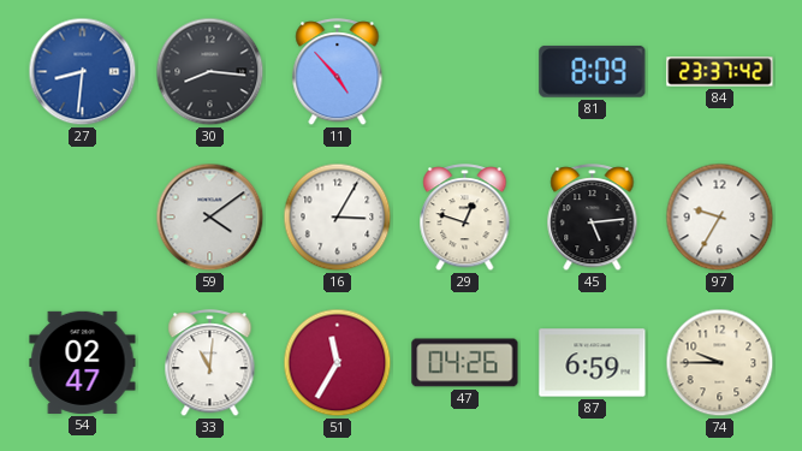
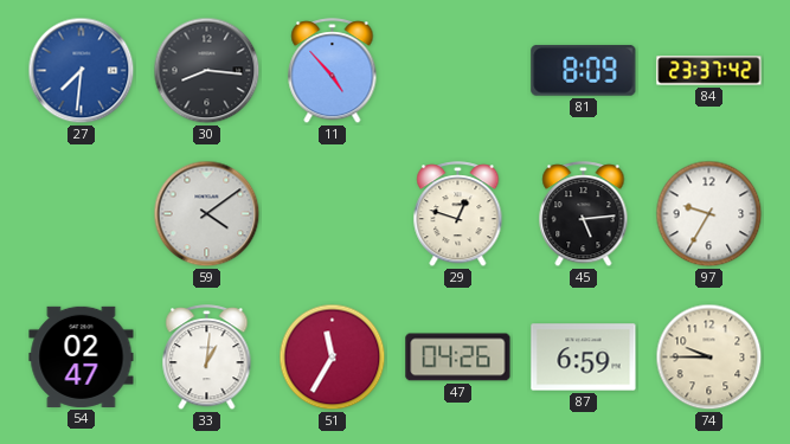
27: 8:31 -> 7:31 (82, 71)
16: 3:05 -> none (338, 218)
33: 11:01 -> 1:01 (207, 358)
